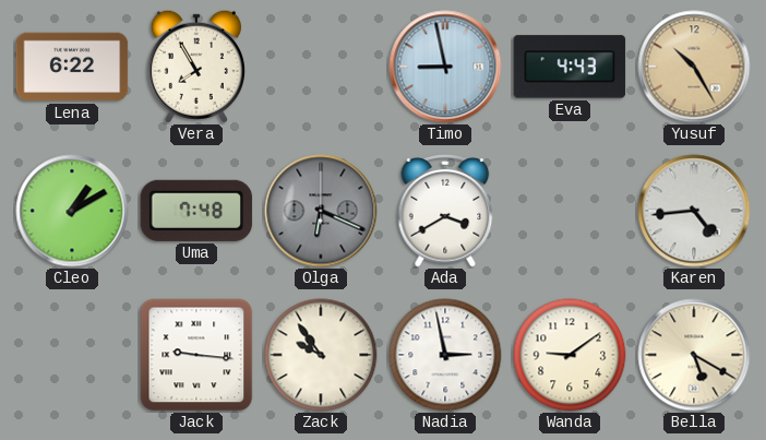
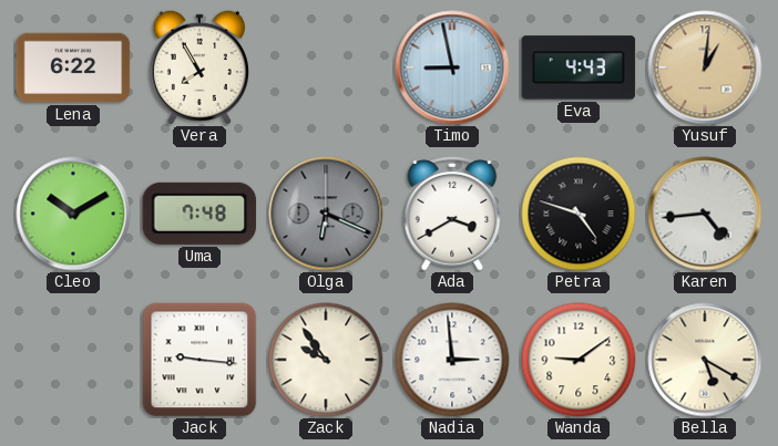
Yusuf: 10:25 -> 1:01 (705, 68)
Cleo: 1:10 -> 10:10 (73, 214)
Petra: none -> 4:48 (579, 214)
Nadia: 2:58 -> 2:59 (452, 360)
